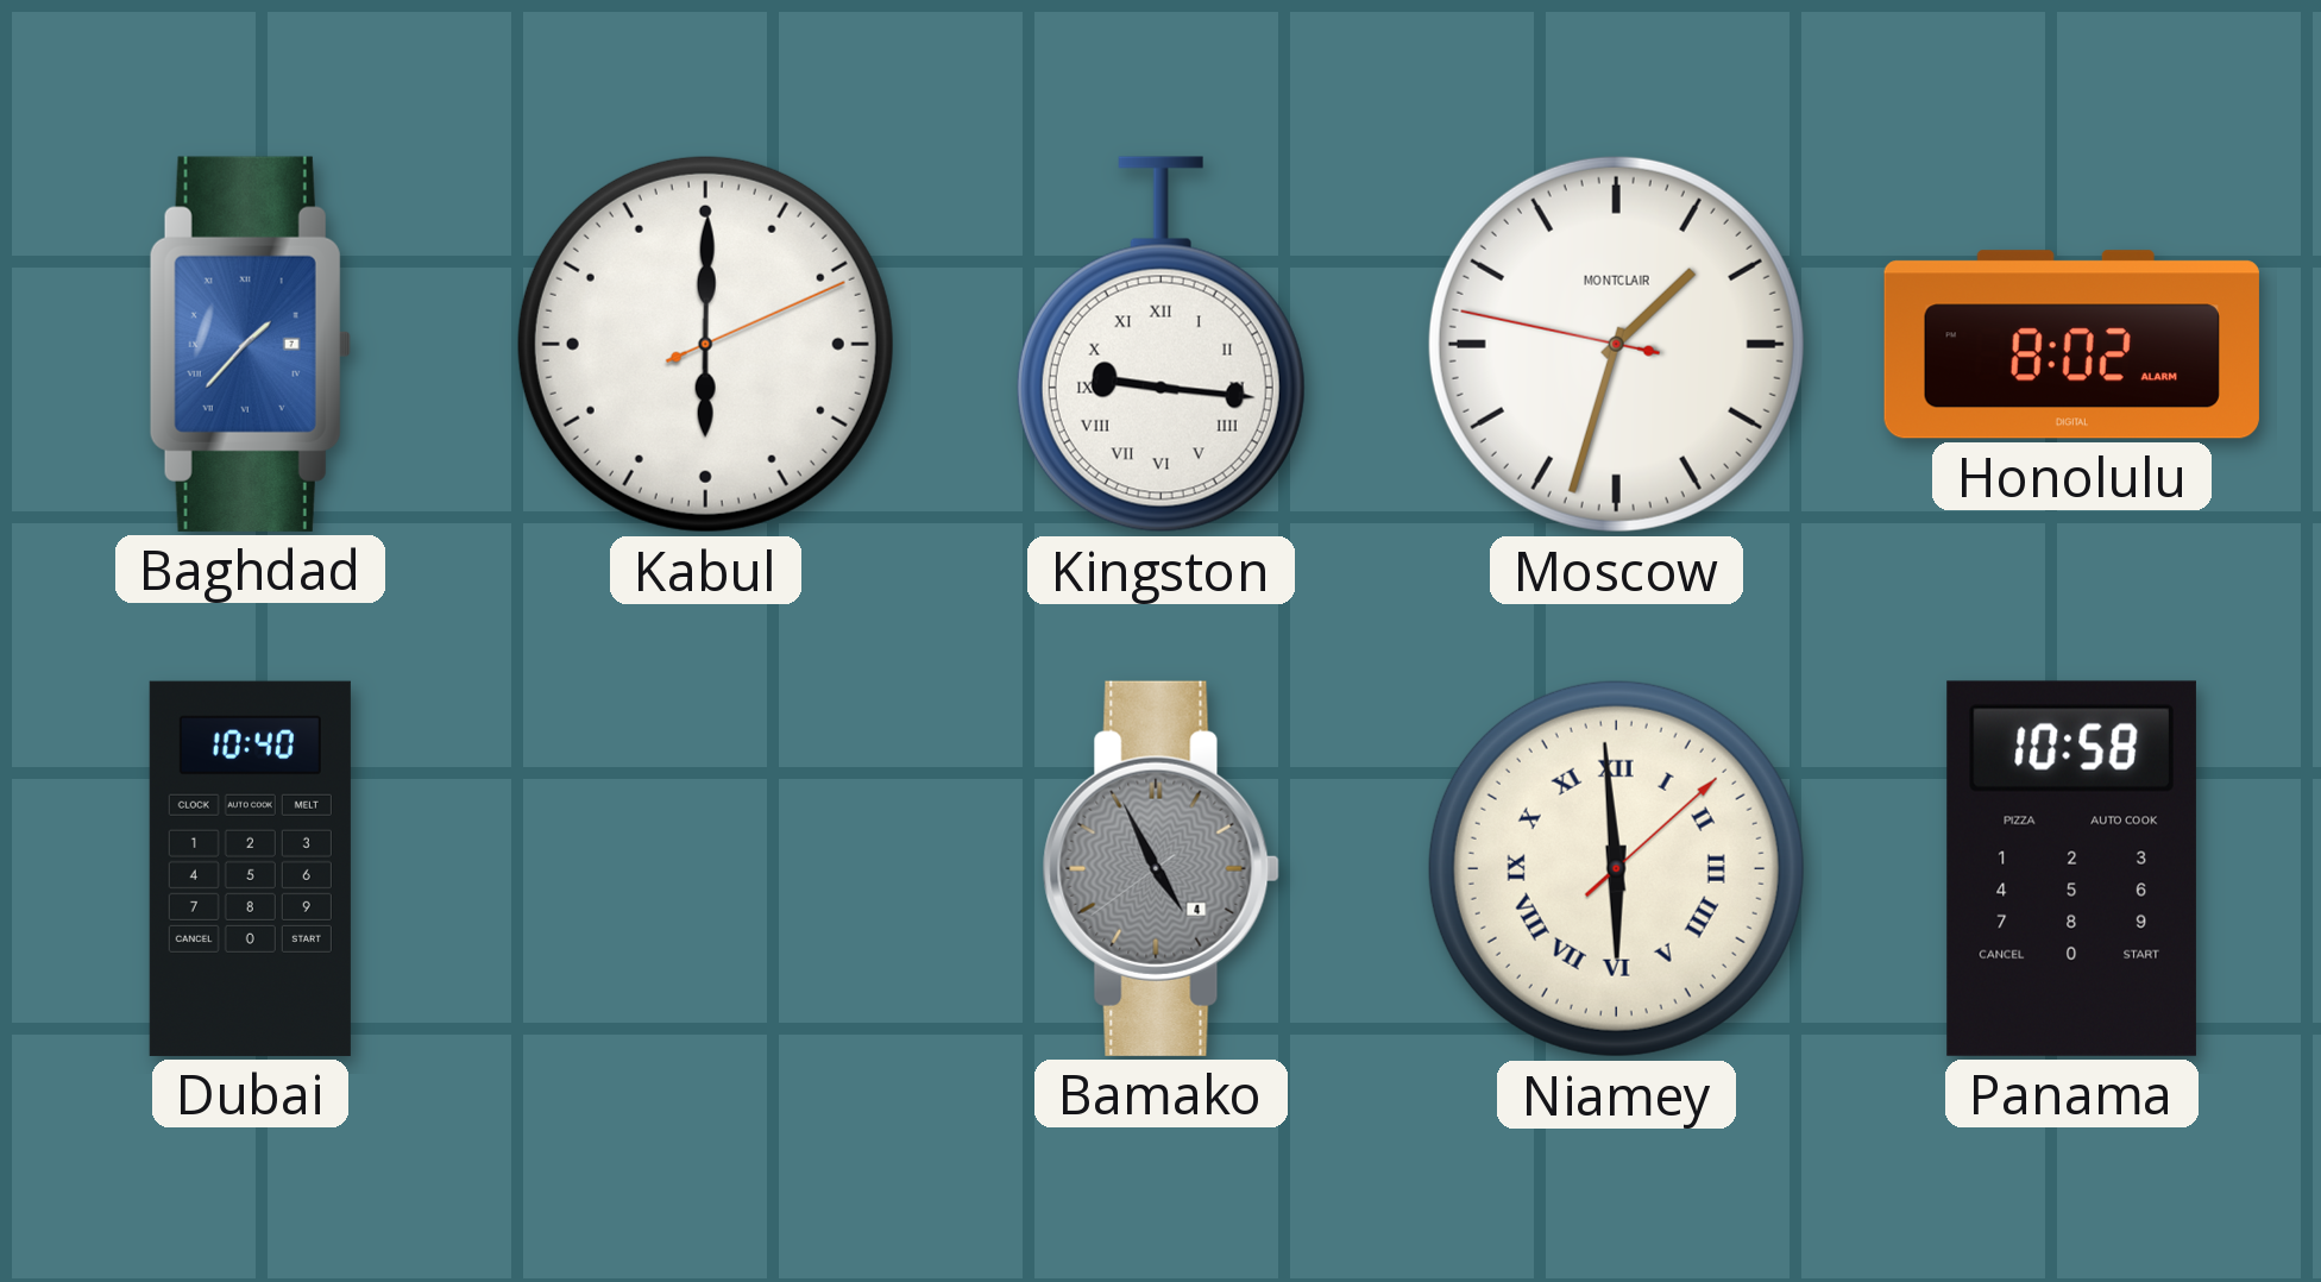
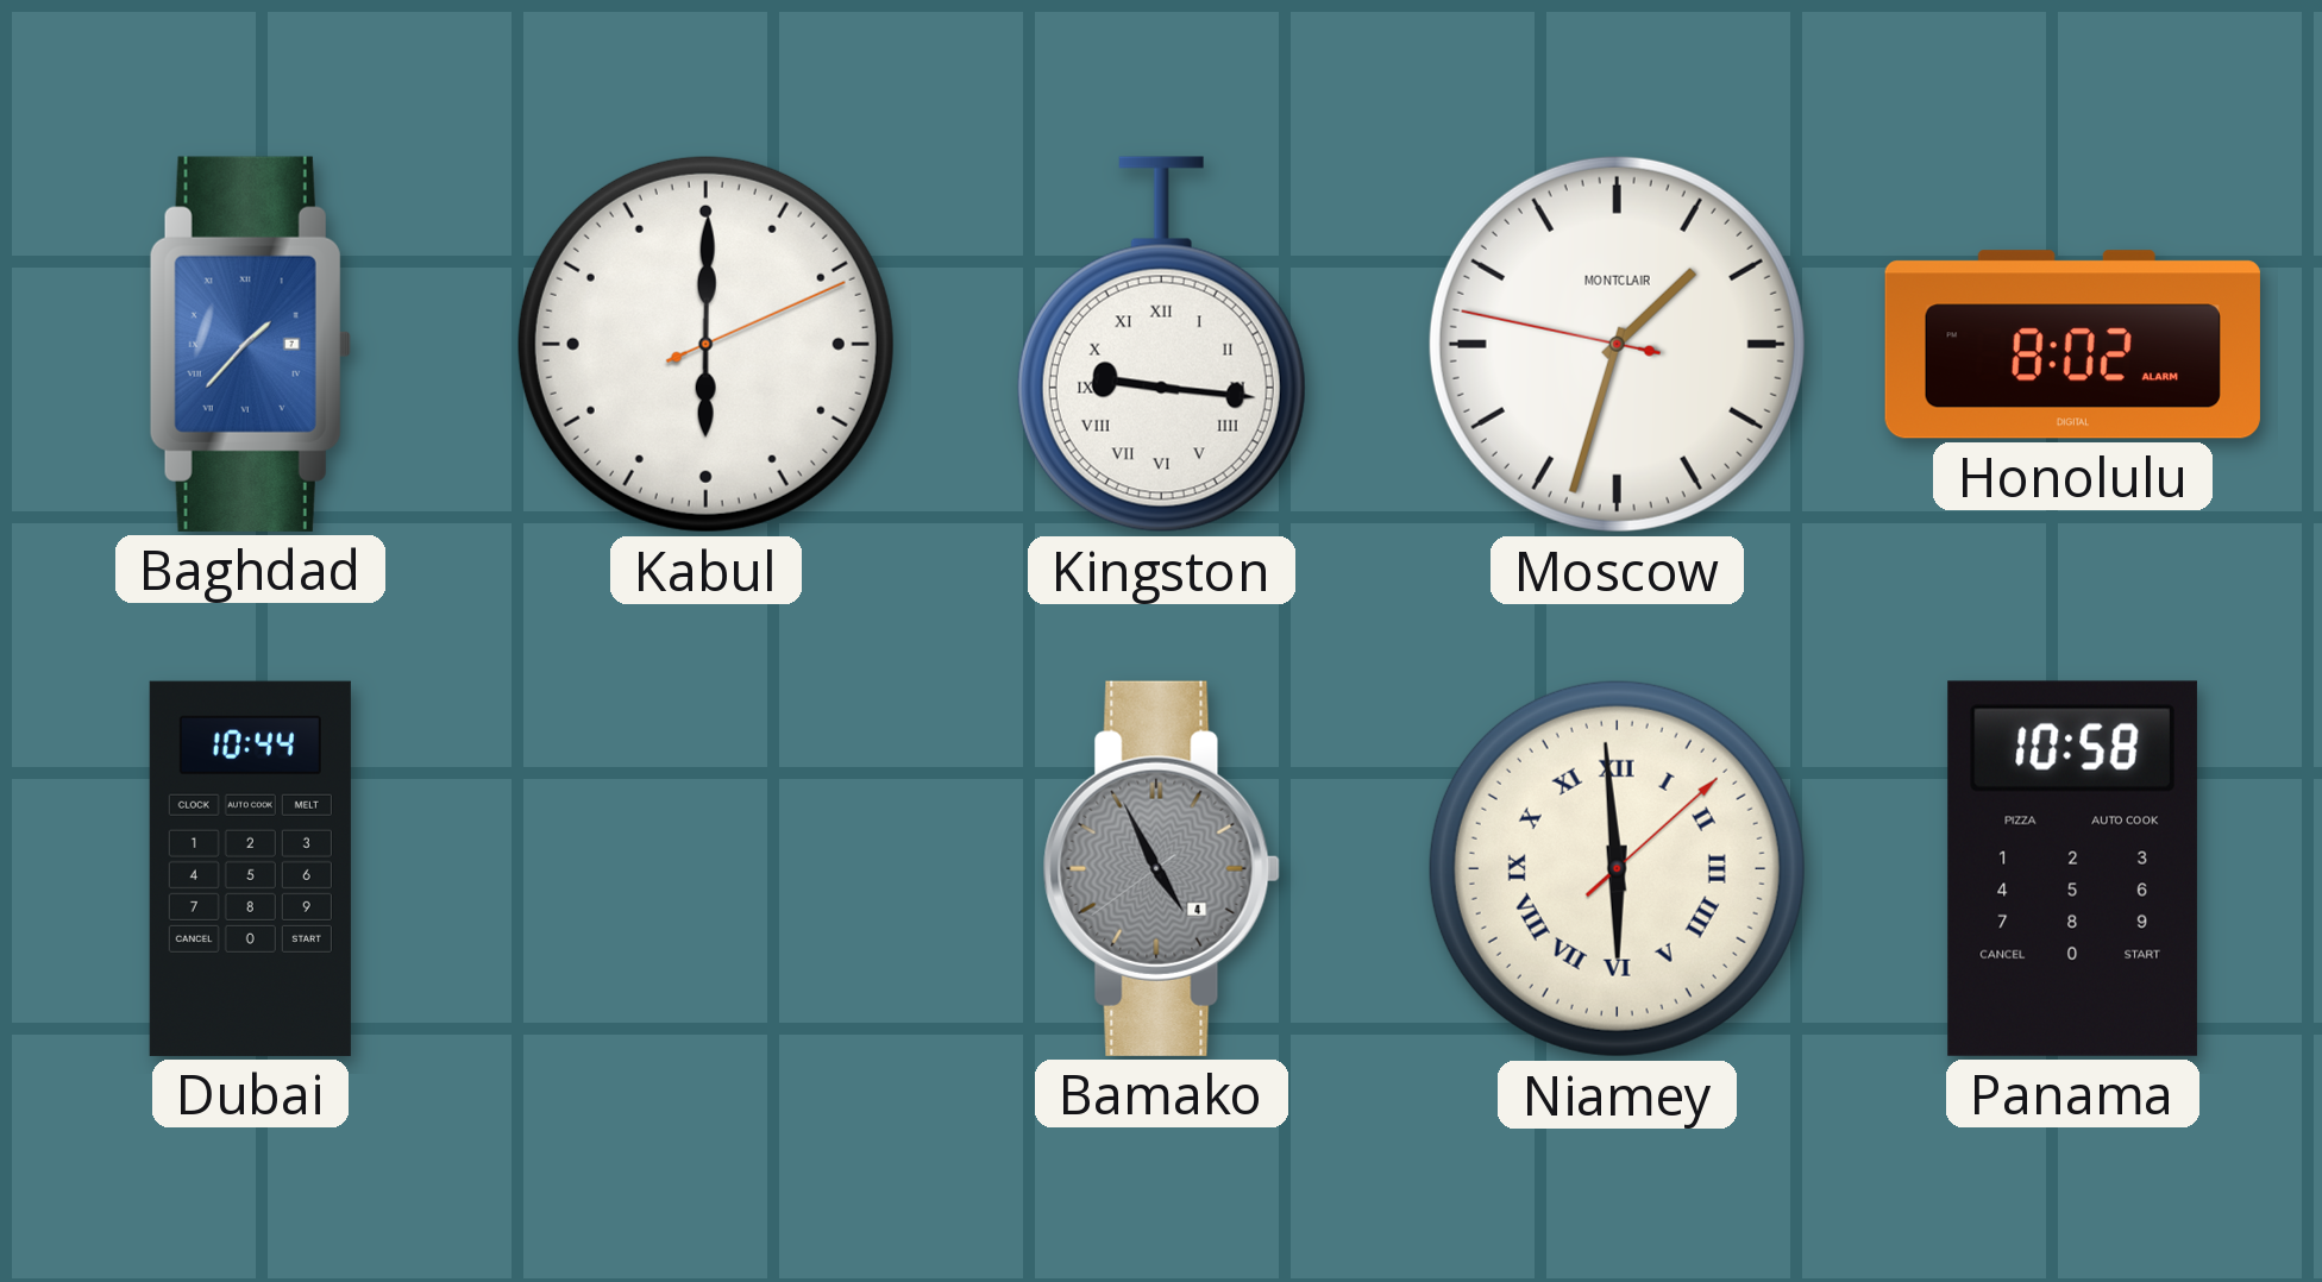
Dubai: 10:40 -> 10:44 (250, 868)
